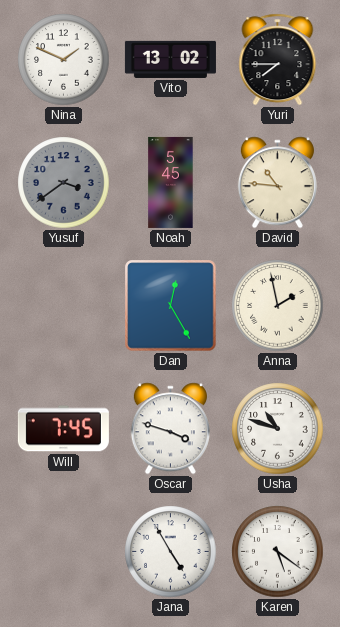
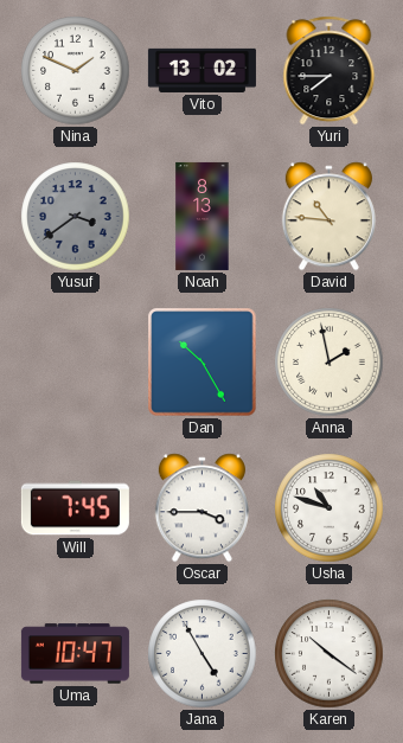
Noah: 5:45 -> 8:13 (203, 216)
Dan: 12:25 -> 10:25 (203, 363)
Oscar: 3:48 -> 3:45 (201, 508)
Uma: none -> 10:47 (75, 654)
Karen: 5:21 -> 10:21 (330, 654)
